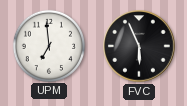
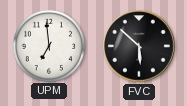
FVC: 5:56 -> 5:52 (139, 46)
